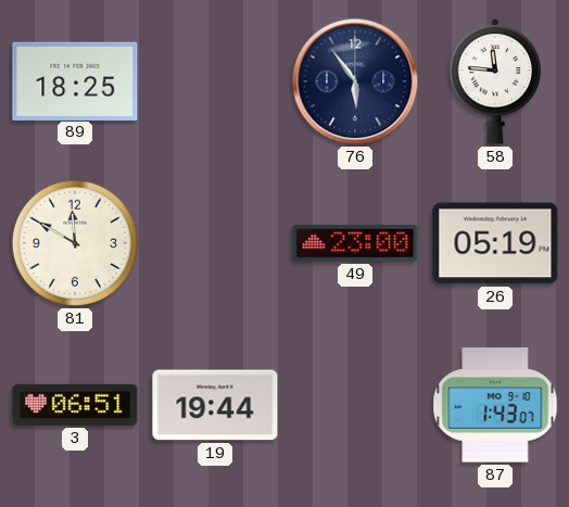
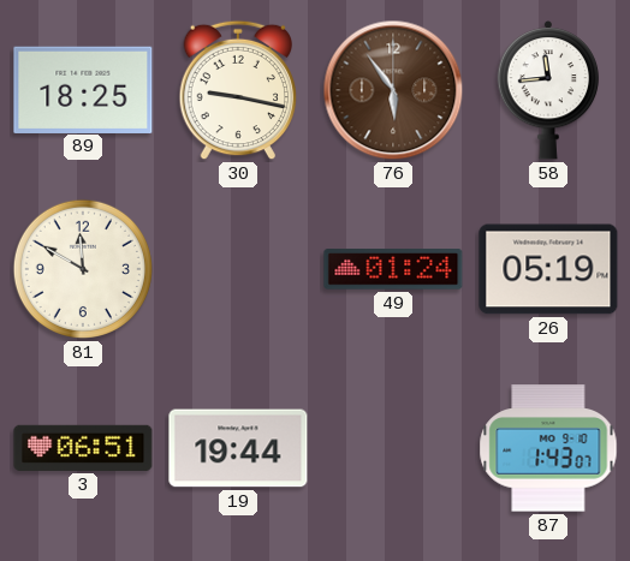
30: none -> 9:17 (238, 90)
76 dial: navy -> brown (393, 90)
58: 11:46 -> 11:44 (548, 91)
49: 23:00 -> 01:24 (393, 269)
